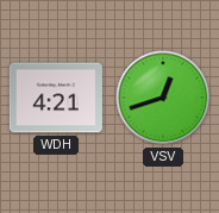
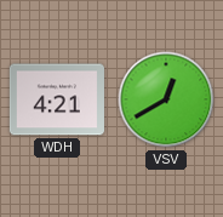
VSV: 12:42 -> 12:40 (166, 99)
